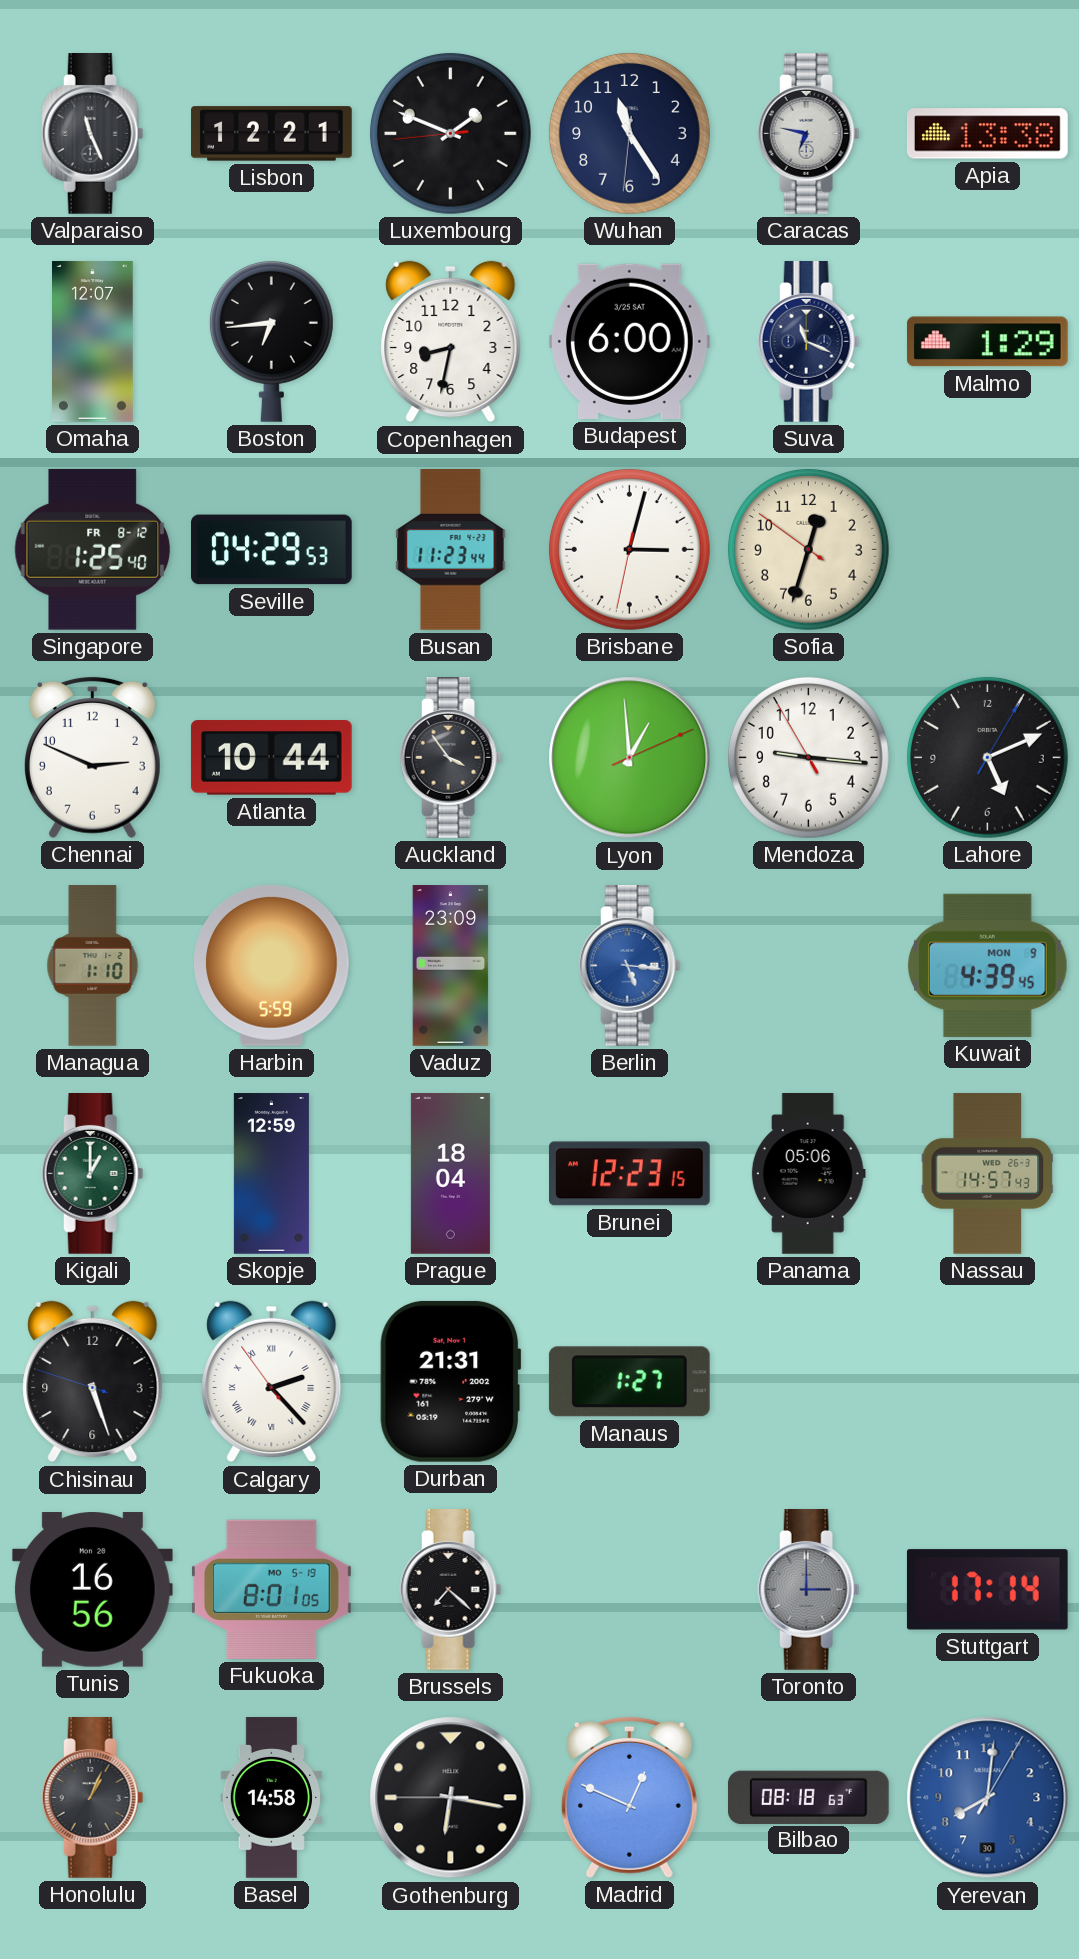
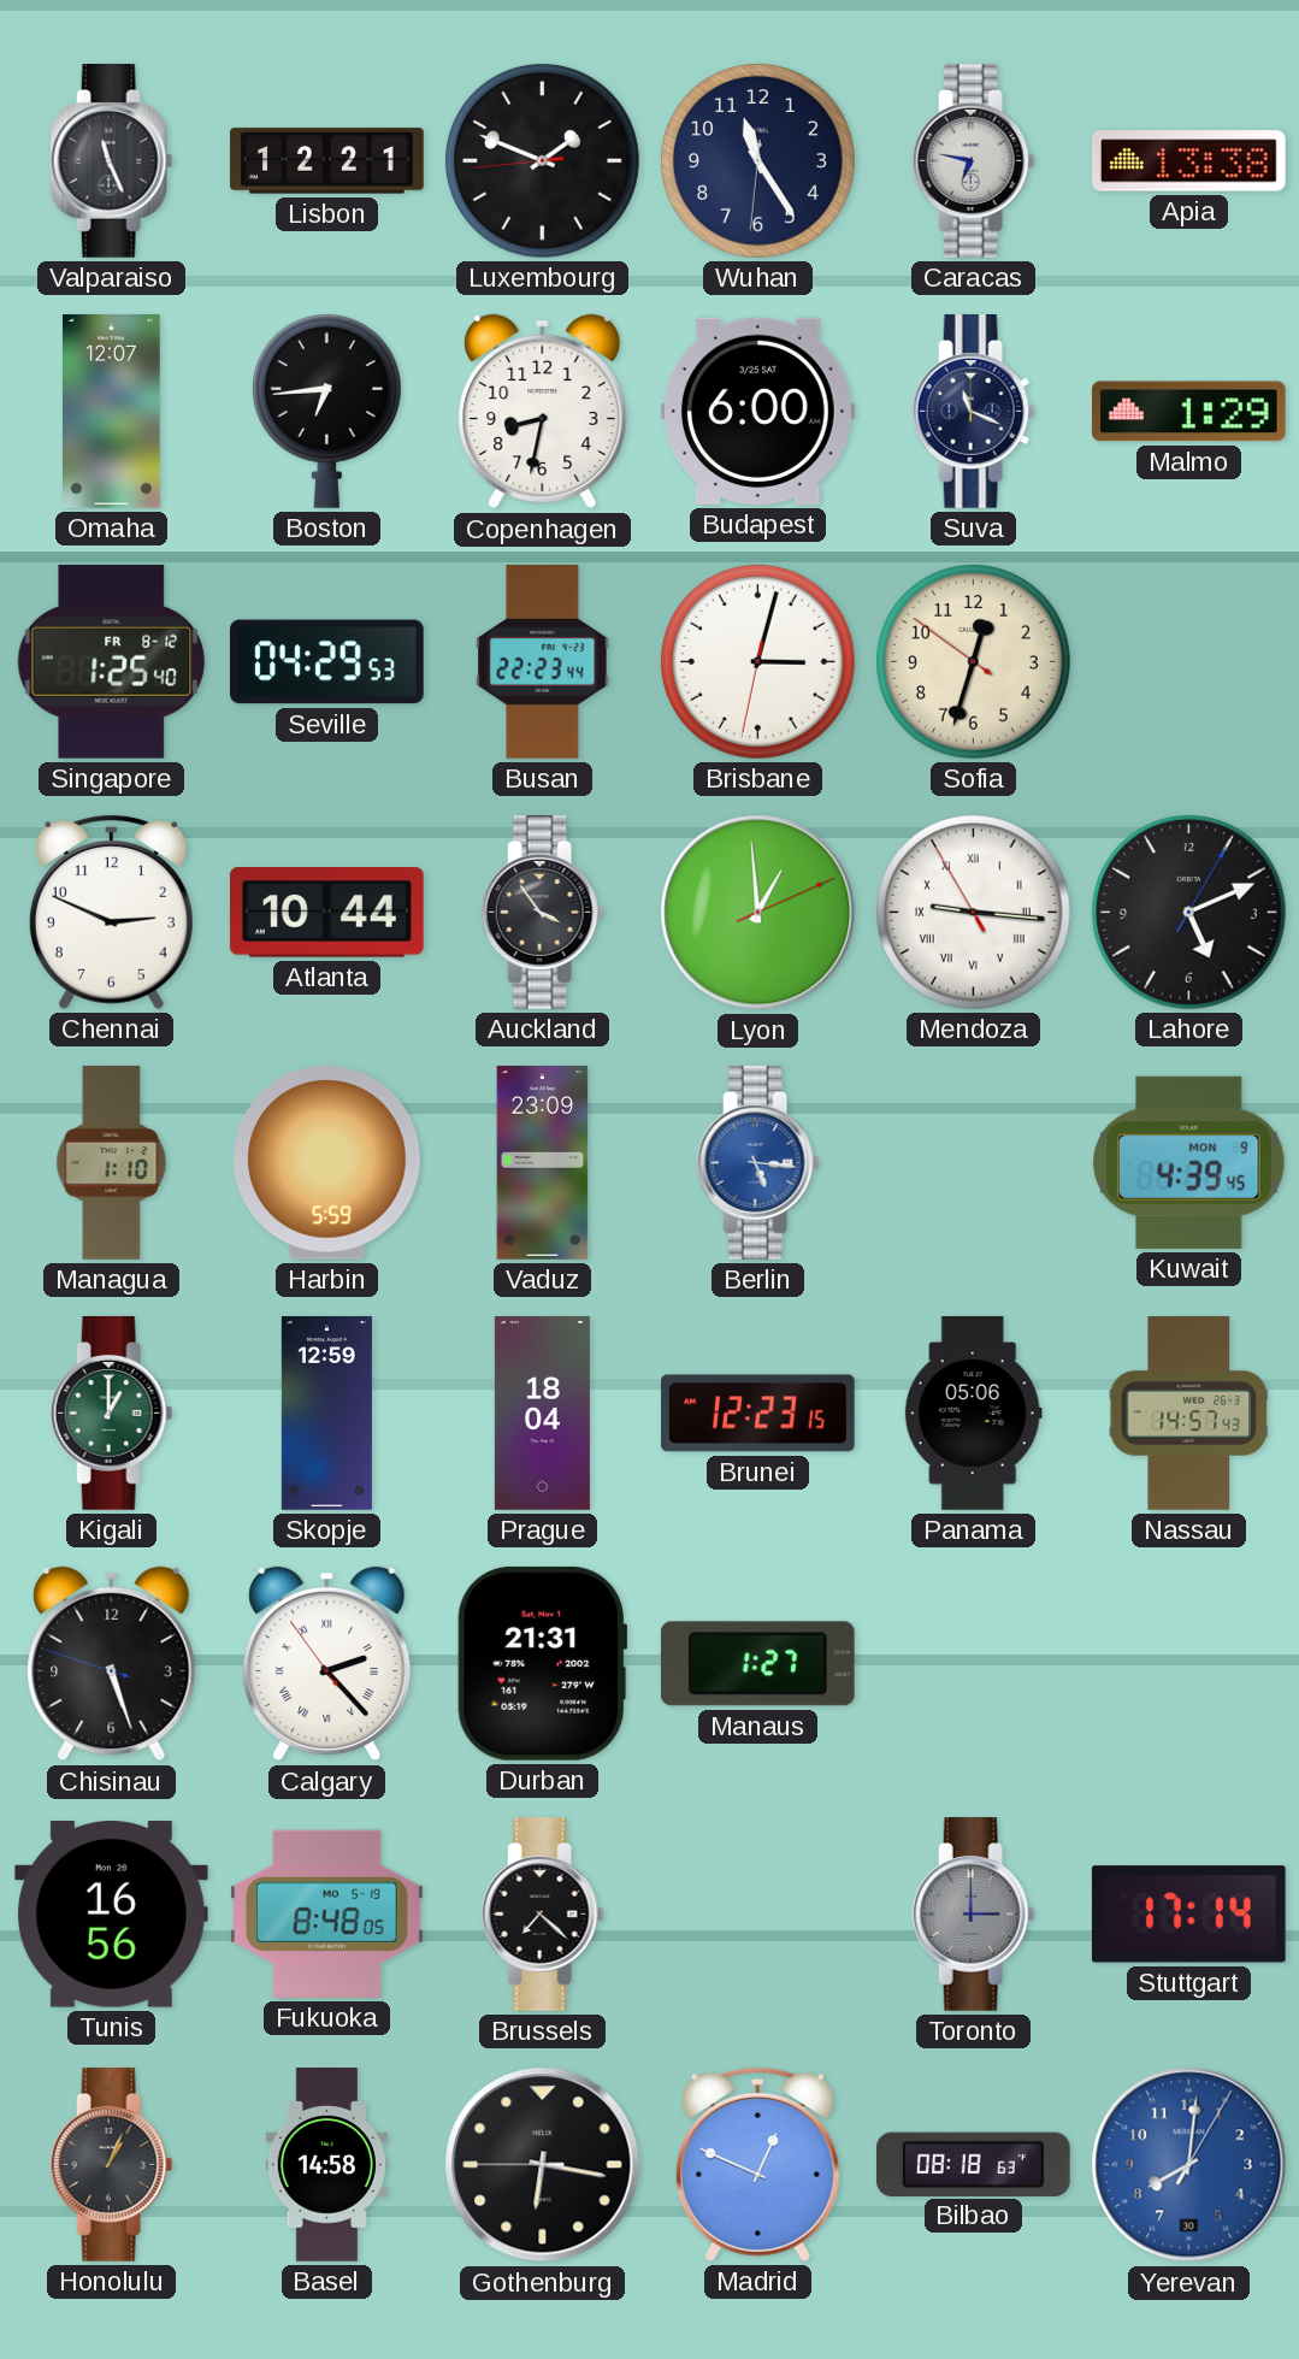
Busan: 11:23 -> 22:23 (543, 662)
Mendoza numerals: Arabic -> Roman (973, 912)
Fukuoka: 8:01 -> 8:48 (327, 1913)
